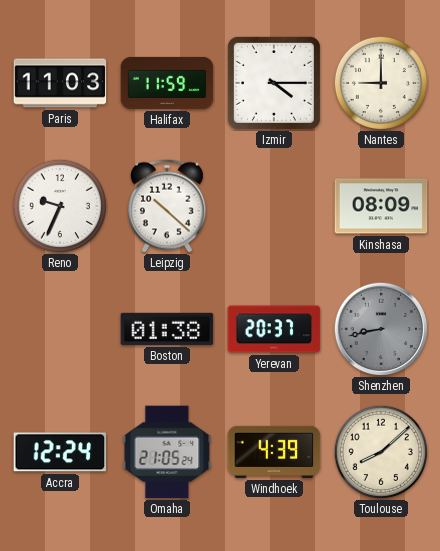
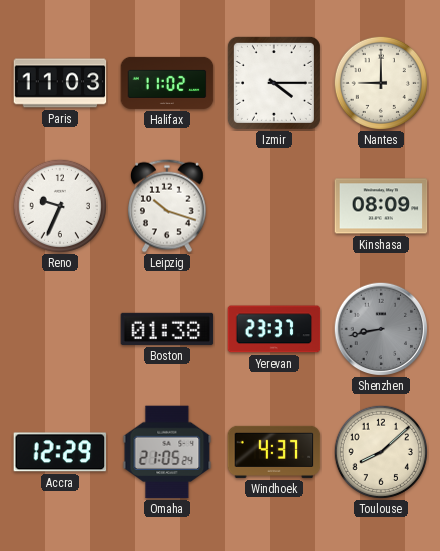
Halifax: 11:59 -> 11:02 (167, 83)
Leipzig: 10:22 -> 10:18 (168, 206)
Yerevan: 20:37 -> 23:37 (274, 329)
Accra: 12:24 -> 12:29 (60, 452)
Windhoek: 4:39 -> 4:37 (274, 452)
